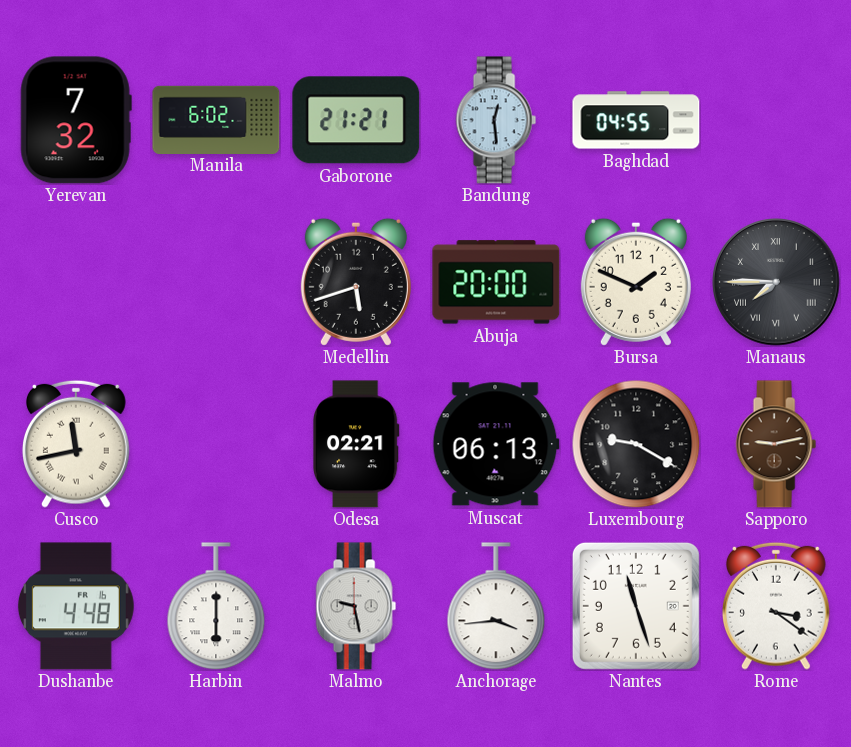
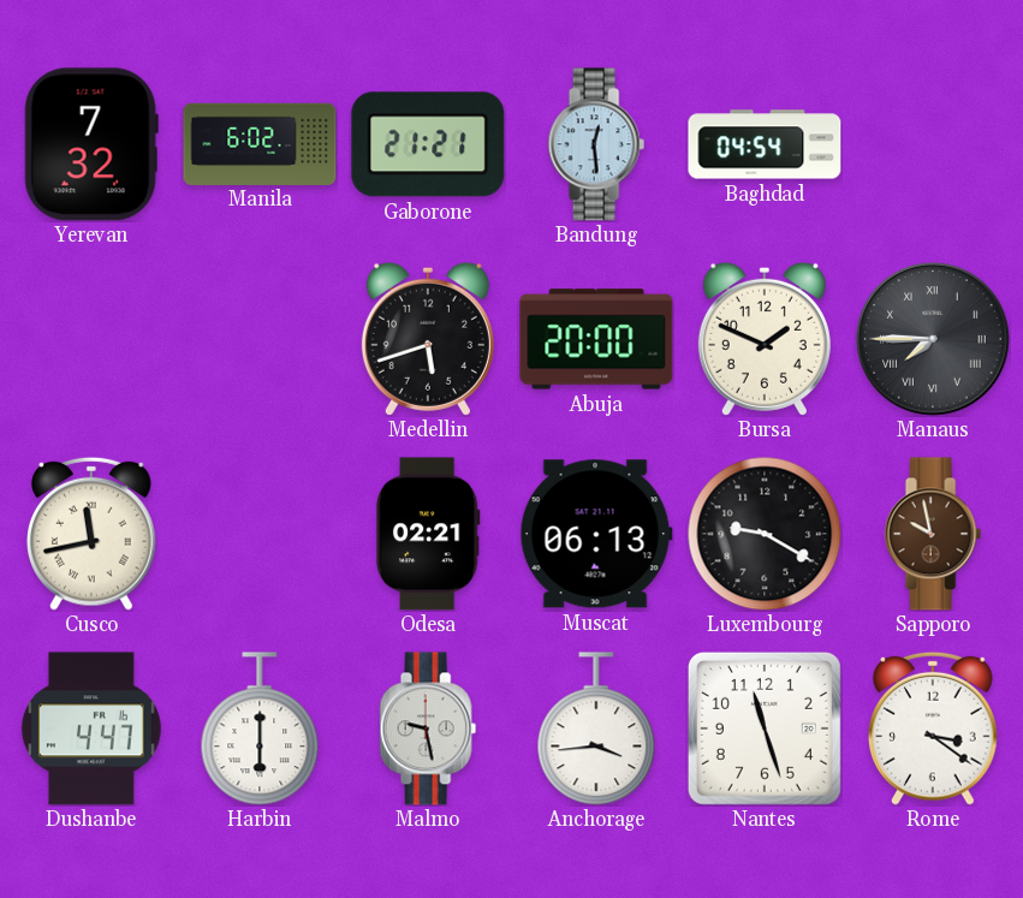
Baghdad: 04:55 -> 04:54 (765, 144)
Sapporo: 9:13 -> 9:58 (933, 534)
Dushanbe: 4:48 -> 4:47 (91, 728)
